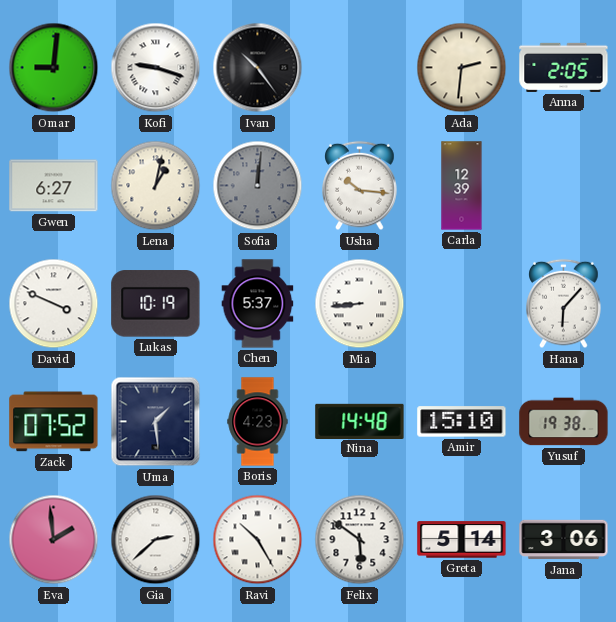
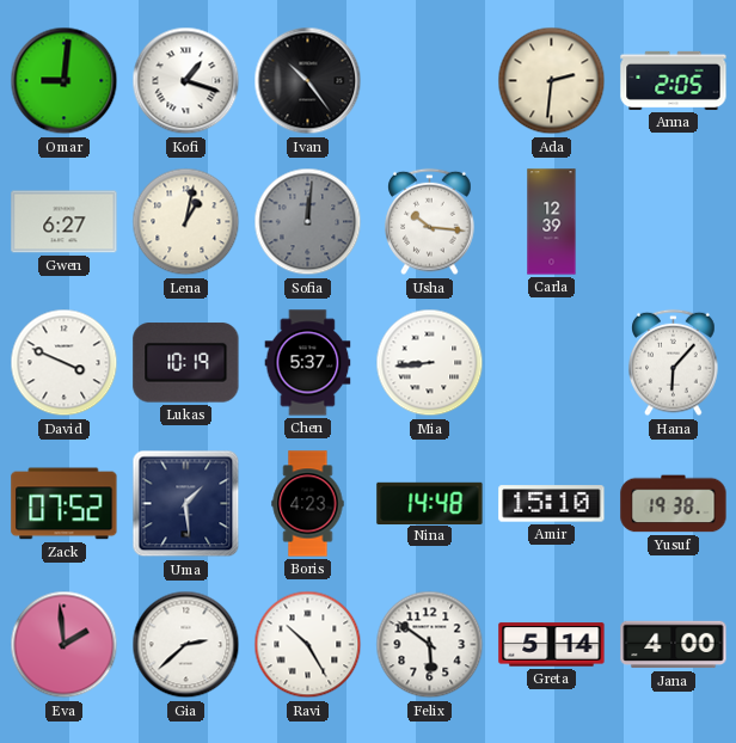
Kofi: 9:18 -> 1:18 (186, 81)
Jana: 3:06 -> 4:00 (674, 645)
